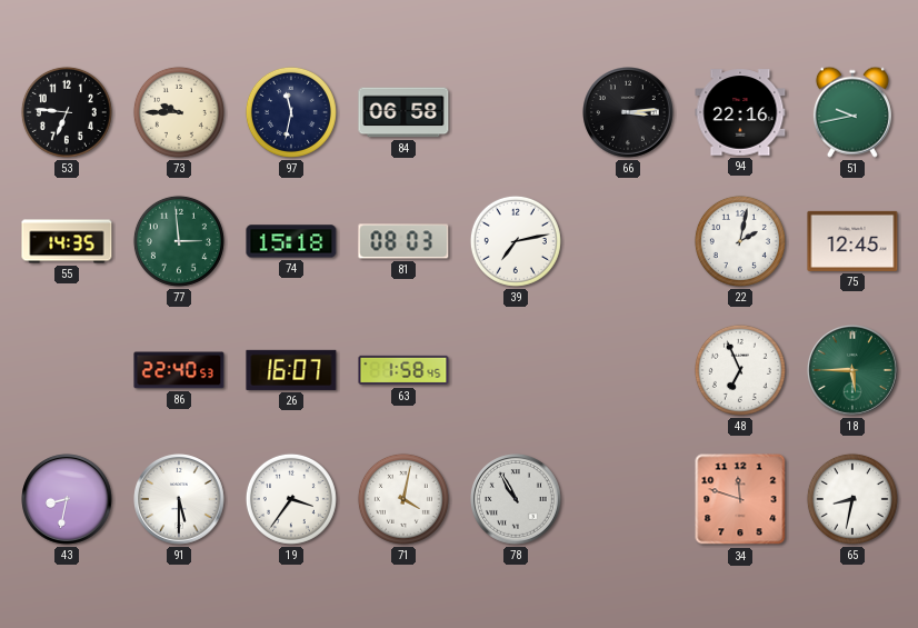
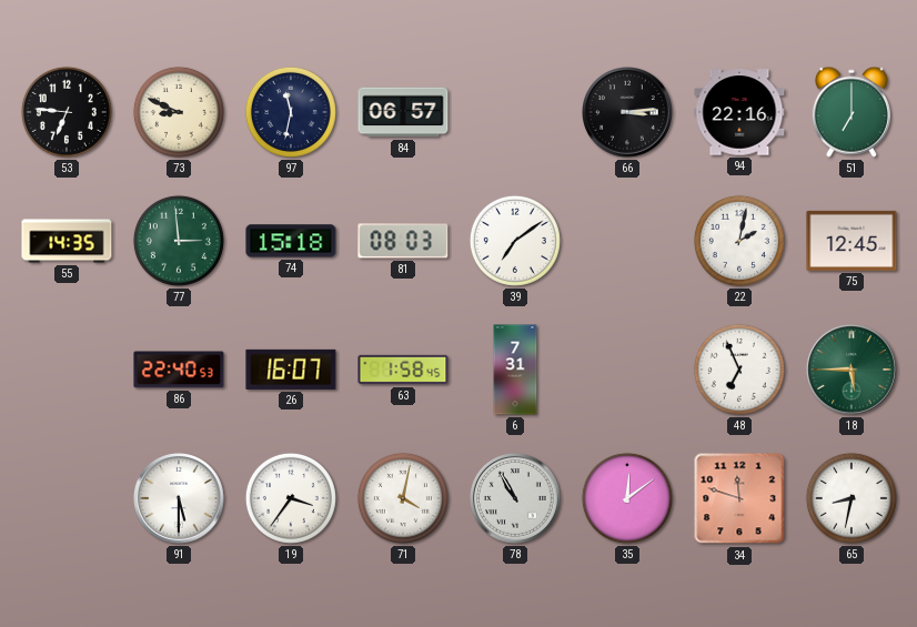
73: 9:45 -> 8:49 (179, 112)
84: 06:58 -> 06:57 (403, 112)
51: 9:43 -> 7:00 (851, 112)
39: 7:13 -> 7:09 (515, 241)
6: none -> 7:31 (515, 370)
43: 8:32 -> none (68, 500)
35: none -> 12:09 (627, 498)
